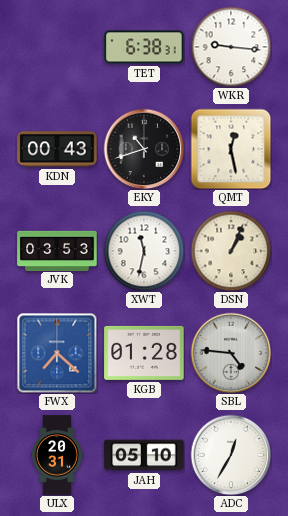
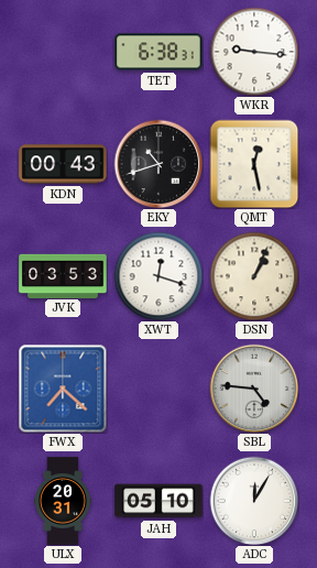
XWT: 11:32 -> 12:18 (158, 276)
KGB: 01:28 -> none (144, 353)
ADC: 12:35 -> 12:05 (254, 501)
